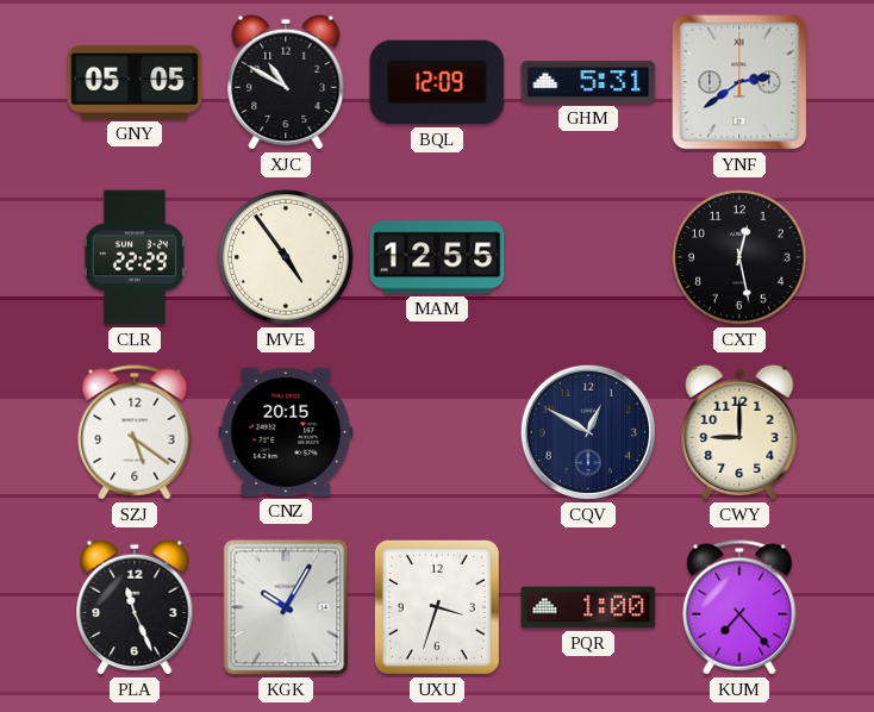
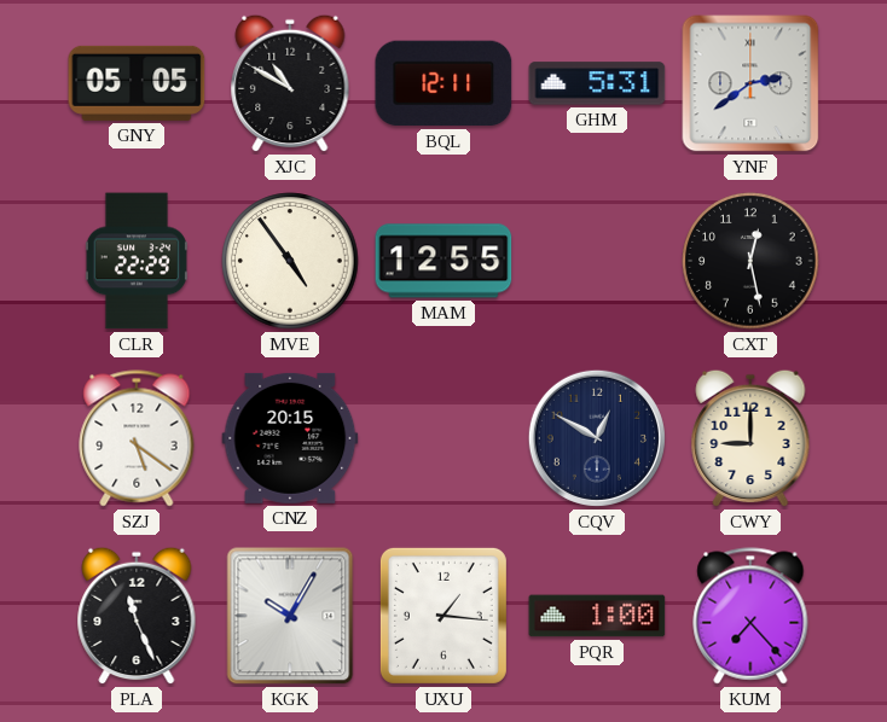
BQL: 12:09 -> 12:11 (443, 83)
UXU: 3:33 -> 1:16 (443, 616)
